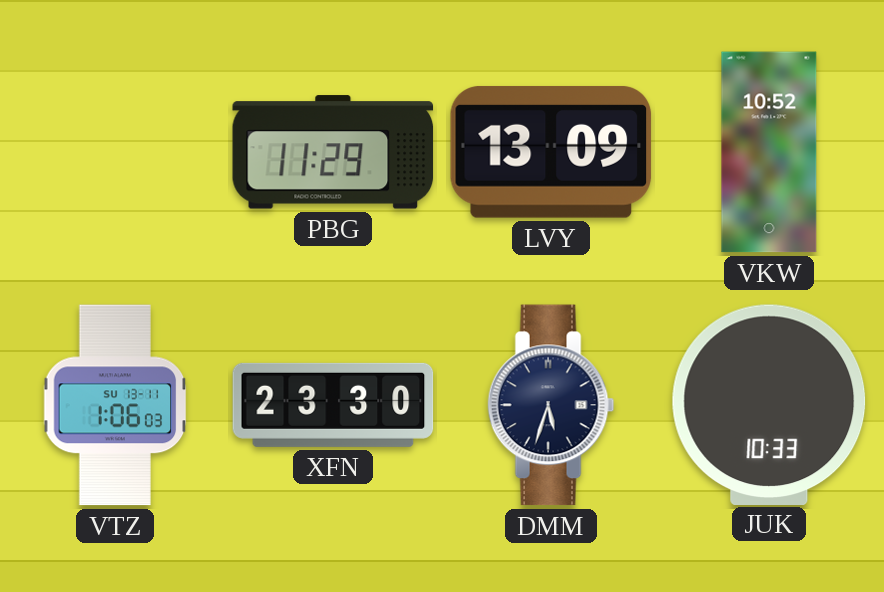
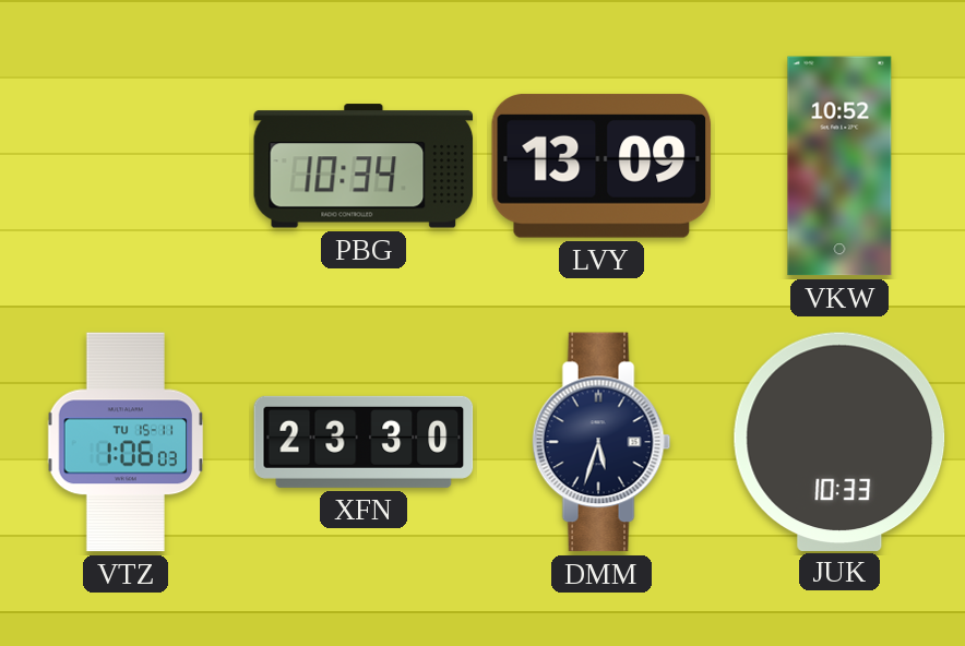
PBG: 11:29 -> 10:34 (364, 166)
VTZ date: SU 13-11 -> TU 15-11 (126, 442)
